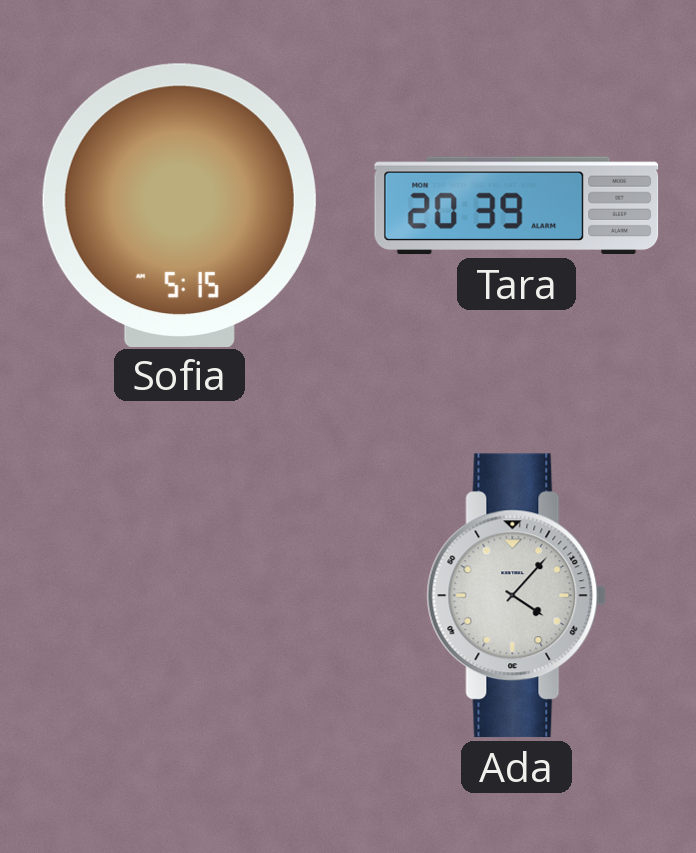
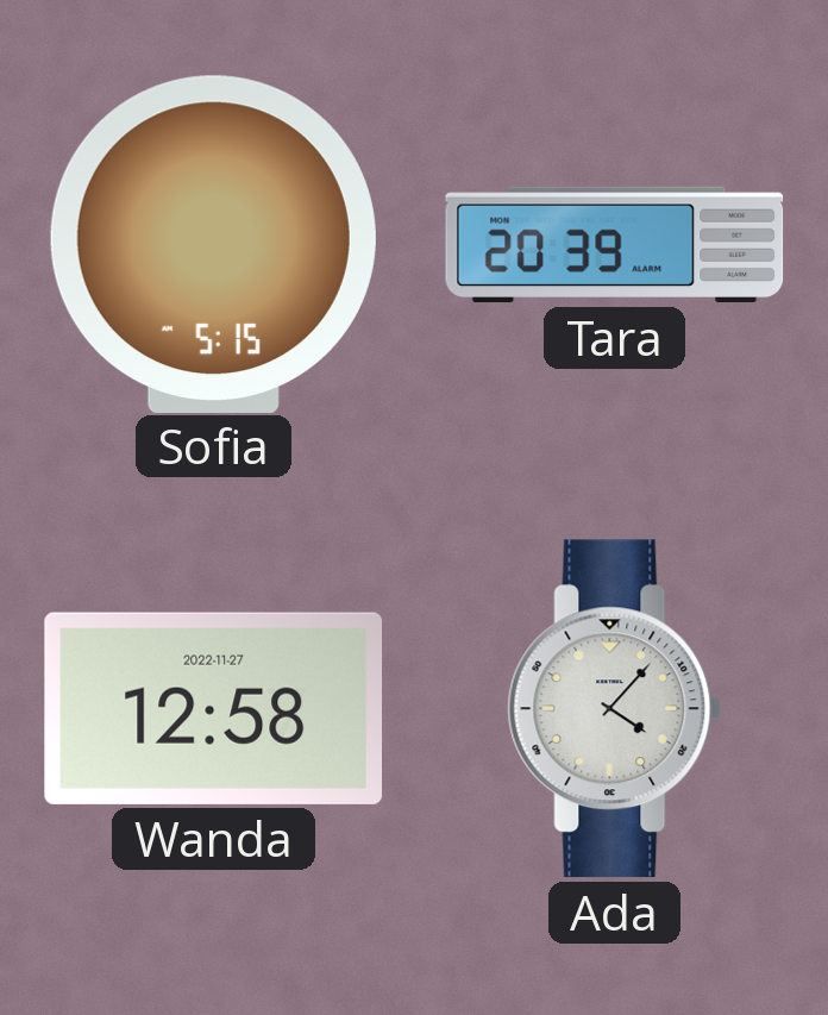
Wanda: none -> 12:58 (213, 708)
